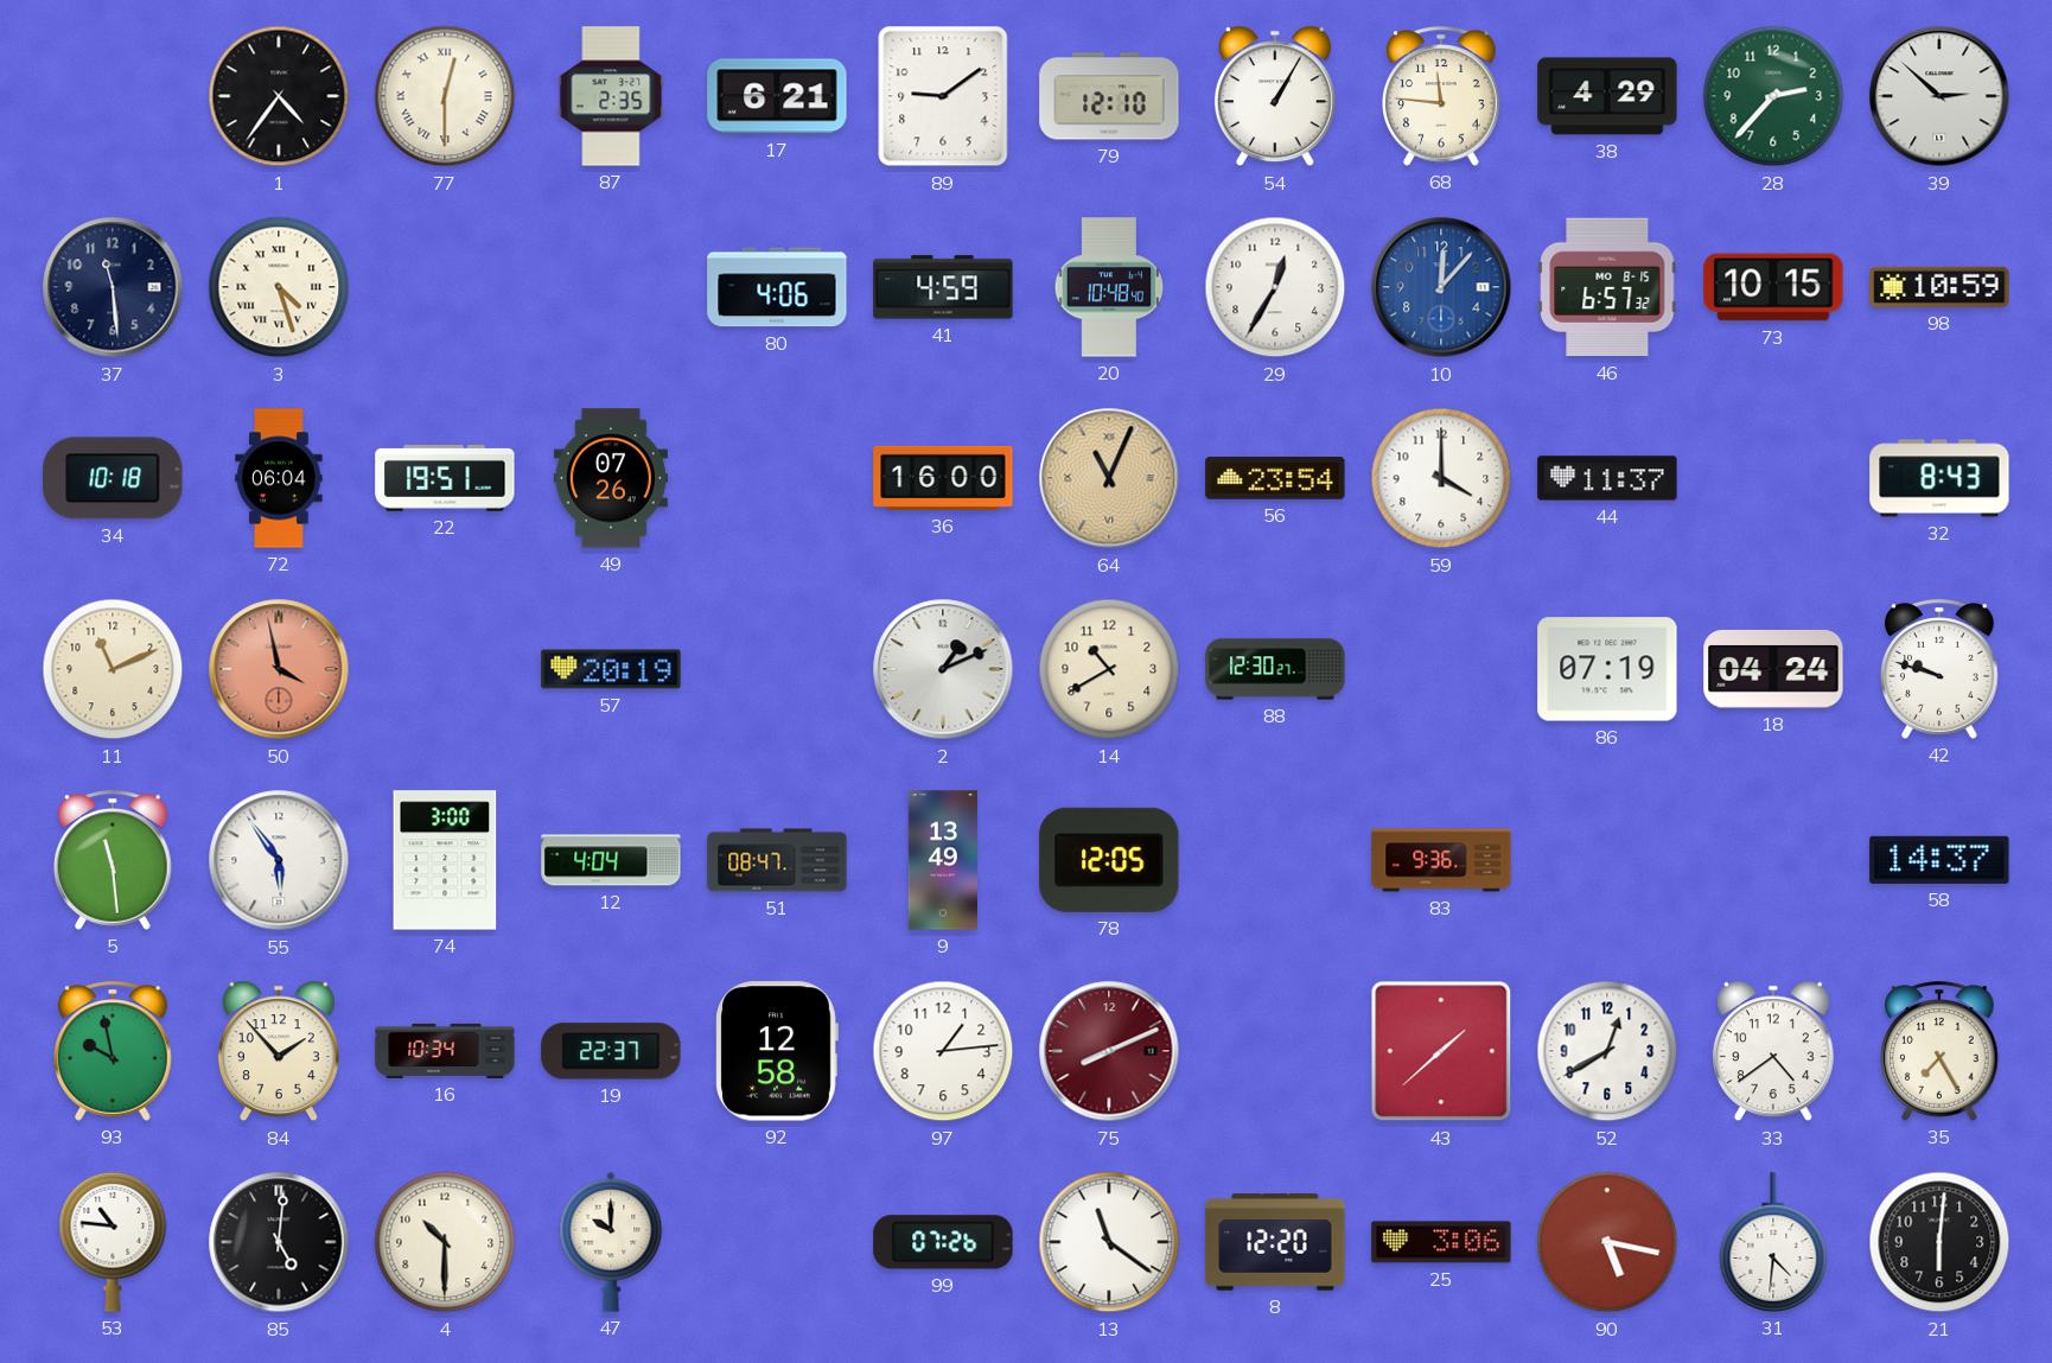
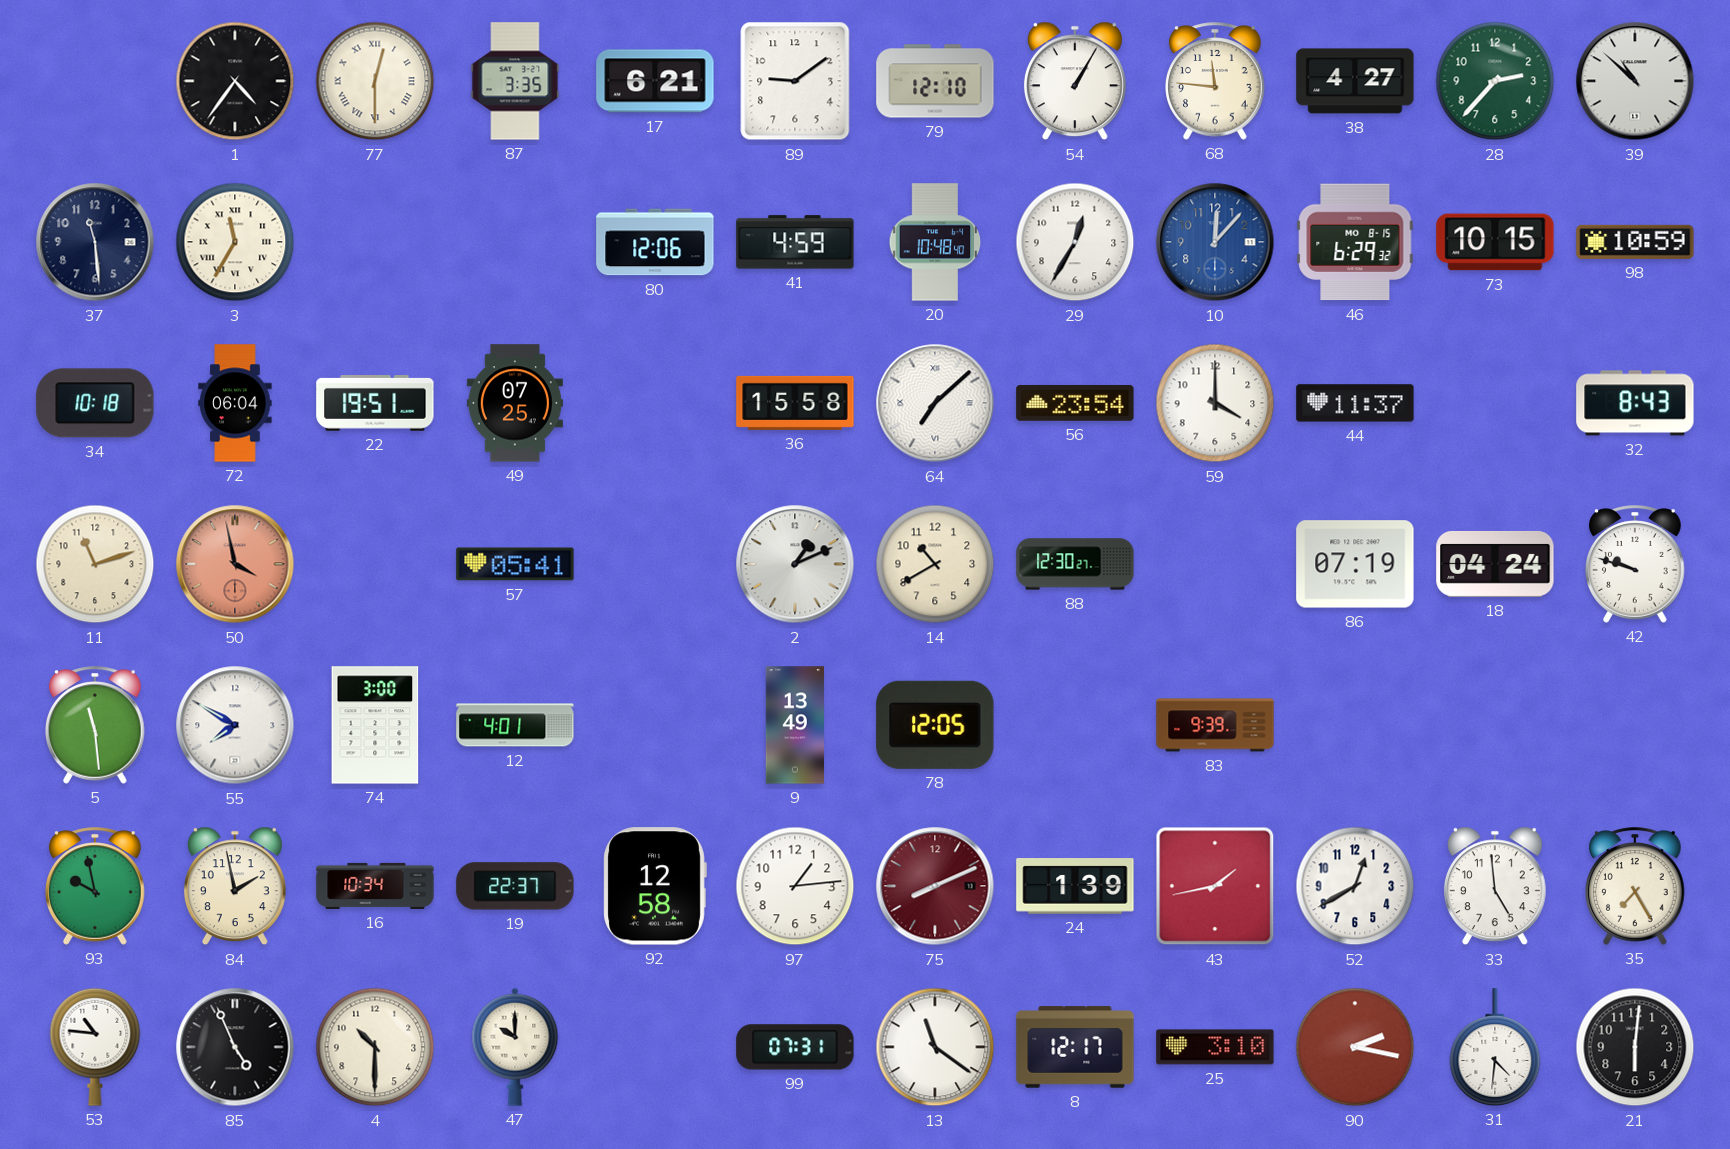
87: 2:35 -> 3:35 (515, 81)
38: 4:29 -> 4:27 (1355, 81)
39: 2:52 -> 10:52 (1635, 81)
3: 4:27 -> 11:35 (235, 242)
80: 4:06 -> 12:06 (655, 242)
46: 6:57 -> 6:29 (1355, 242)
49: 07:26 -> 07:25 (515, 403)
36: 16:00 -> 15:58 (795, 403)
64: 11:04 -> 7:08 (935, 403)
64 dial: champagne -> white (935, 403)
11: 11:11 -> 11:12 (95, 564)
57: 20:19 -> 05:41 (515, 564)
55: 5:54 -> 7:50 (235, 725)
12: 4:04 -> 4:01 (515, 725)
51: 08:47 -> none (777, 860)
83: 9:36 -> 9:39 (1215, 725)
58: 14:37 -> none (1939, 860)
84: 1:53 -> 1:58 (235, 886)
24: none -> 1:39 (1075, 886)
43: 1:38 -> 1:43 (1215, 886)
33: 4:39 -> 4:59 (1495, 886)
85: 5:01 -> 4:56 (235, 1047)
99: 07:26 -> 07:31 (795, 1047)
8: 12:20 -> 12:17 (1075, 1047)
25: 3:06 -> 3:10 (1215, 1047)
90: 5:17 -> 2:17 (1355, 1047)
